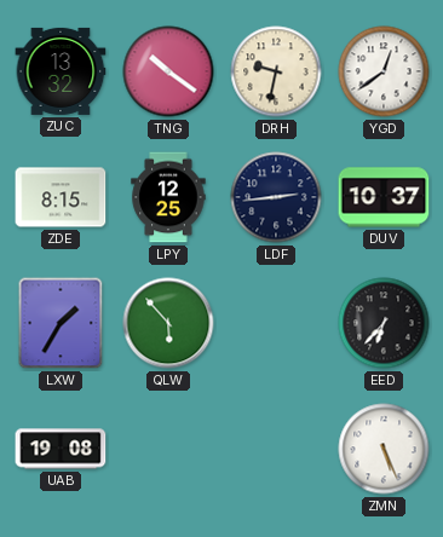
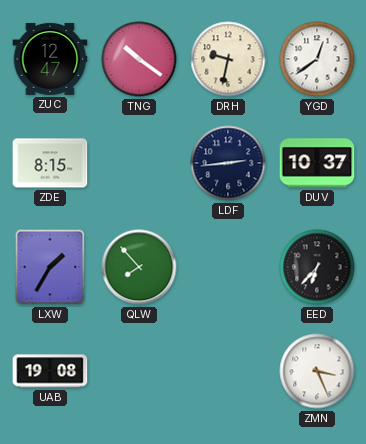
ZUC: 13:32 -> 12:47 (50, 59)
LPY: 12:25 -> none (168, 197)
QLW: 5:53 -> 7:53 (139, 267)
ZMN: 5:26 -> 3:26 (317, 371)
